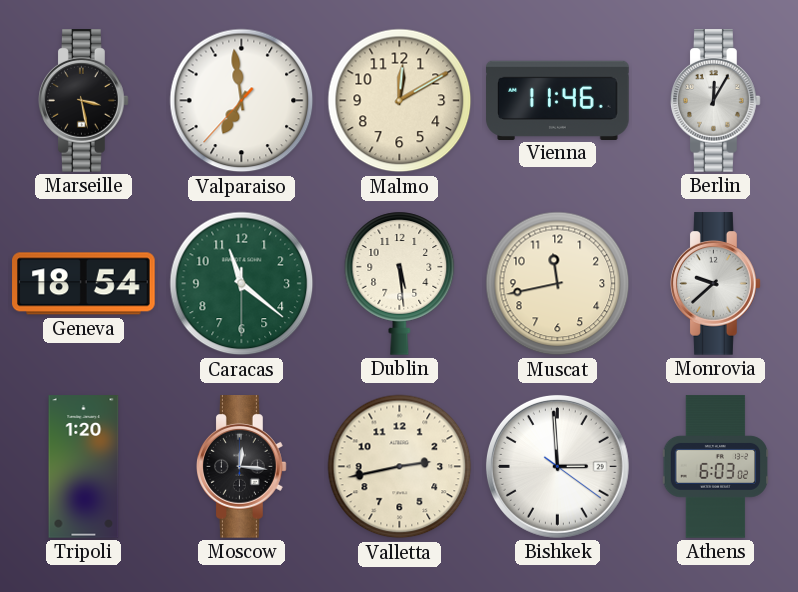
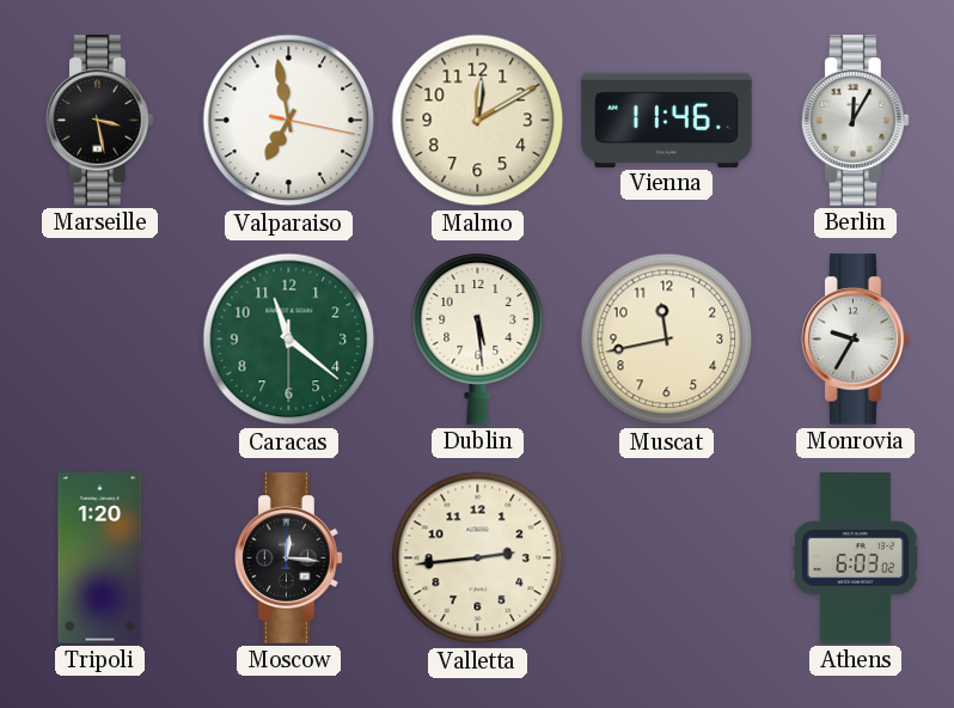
Valparaiso: 6:58:37 -> 6:58:17 (289, 121)
Geneva: 18:54 -> none (84, 284)
Monrovia: 9:38 -> 9:35 (856, 340)
Valletta: 2:43 -> 2:44 (478, 559)
Bishkek: 2:59 -> none (557, 466)
